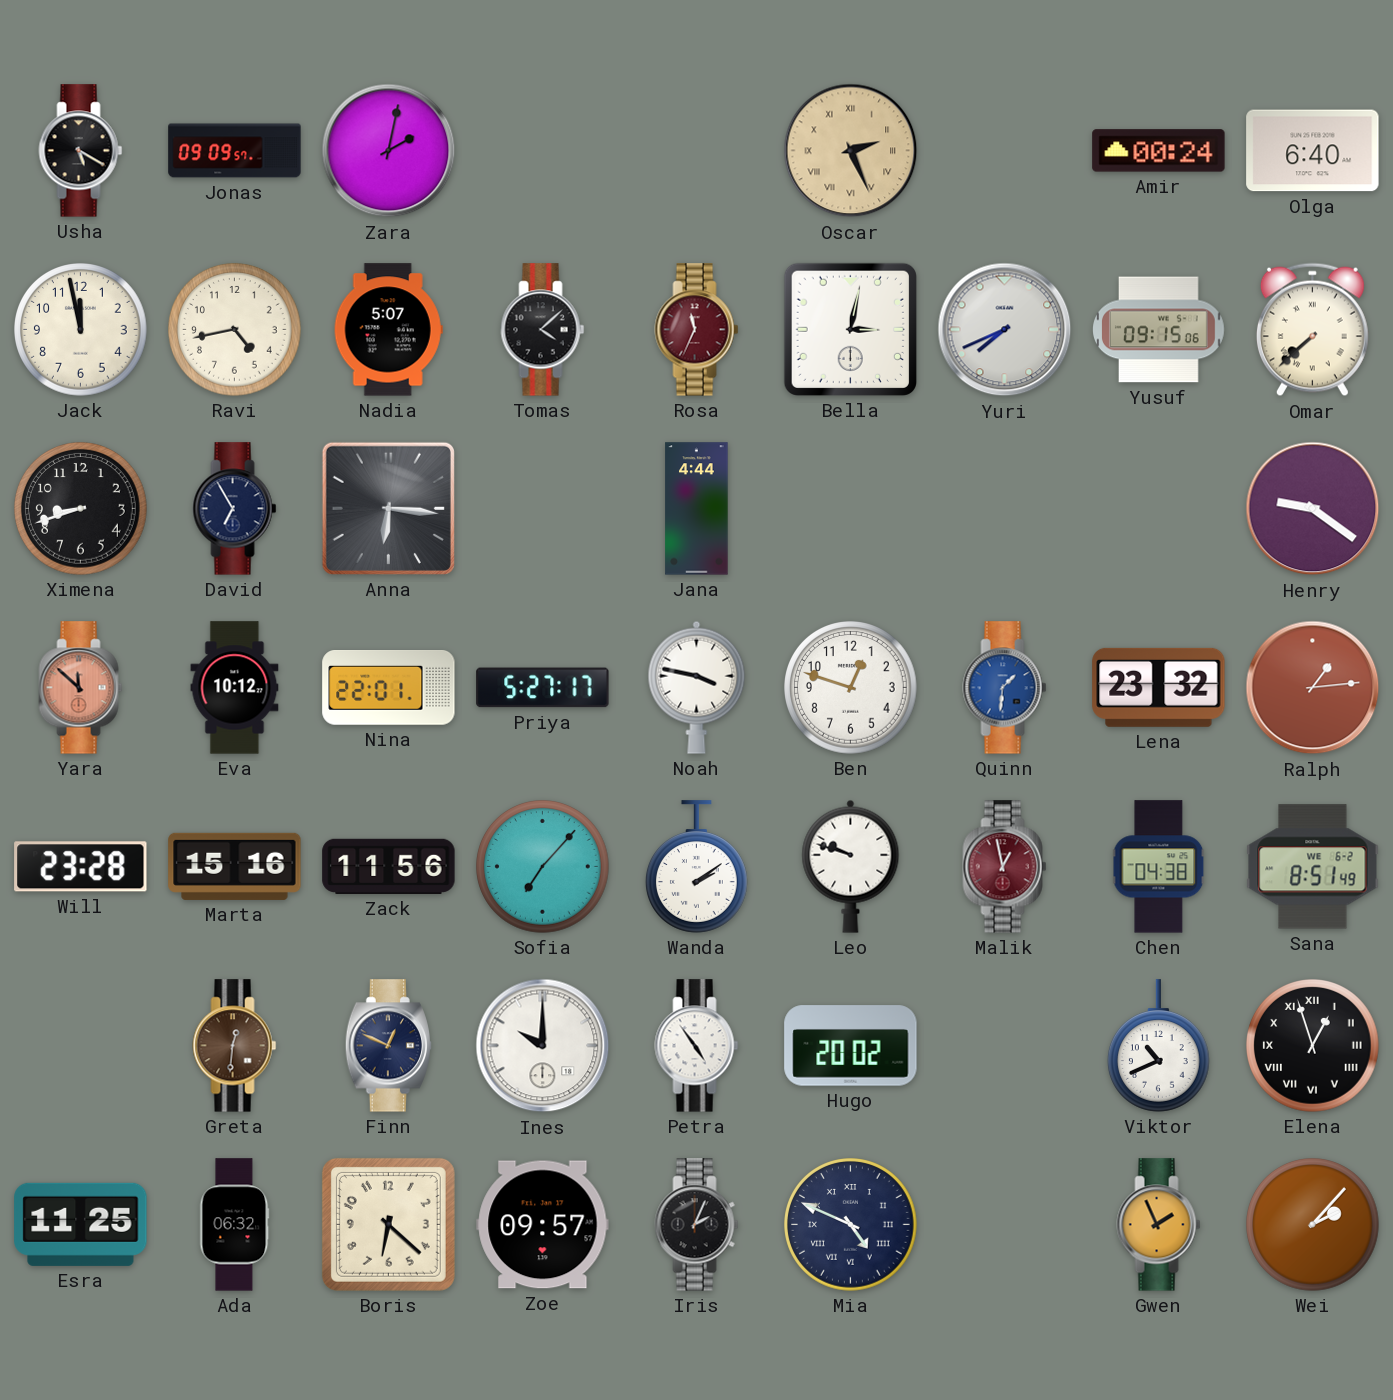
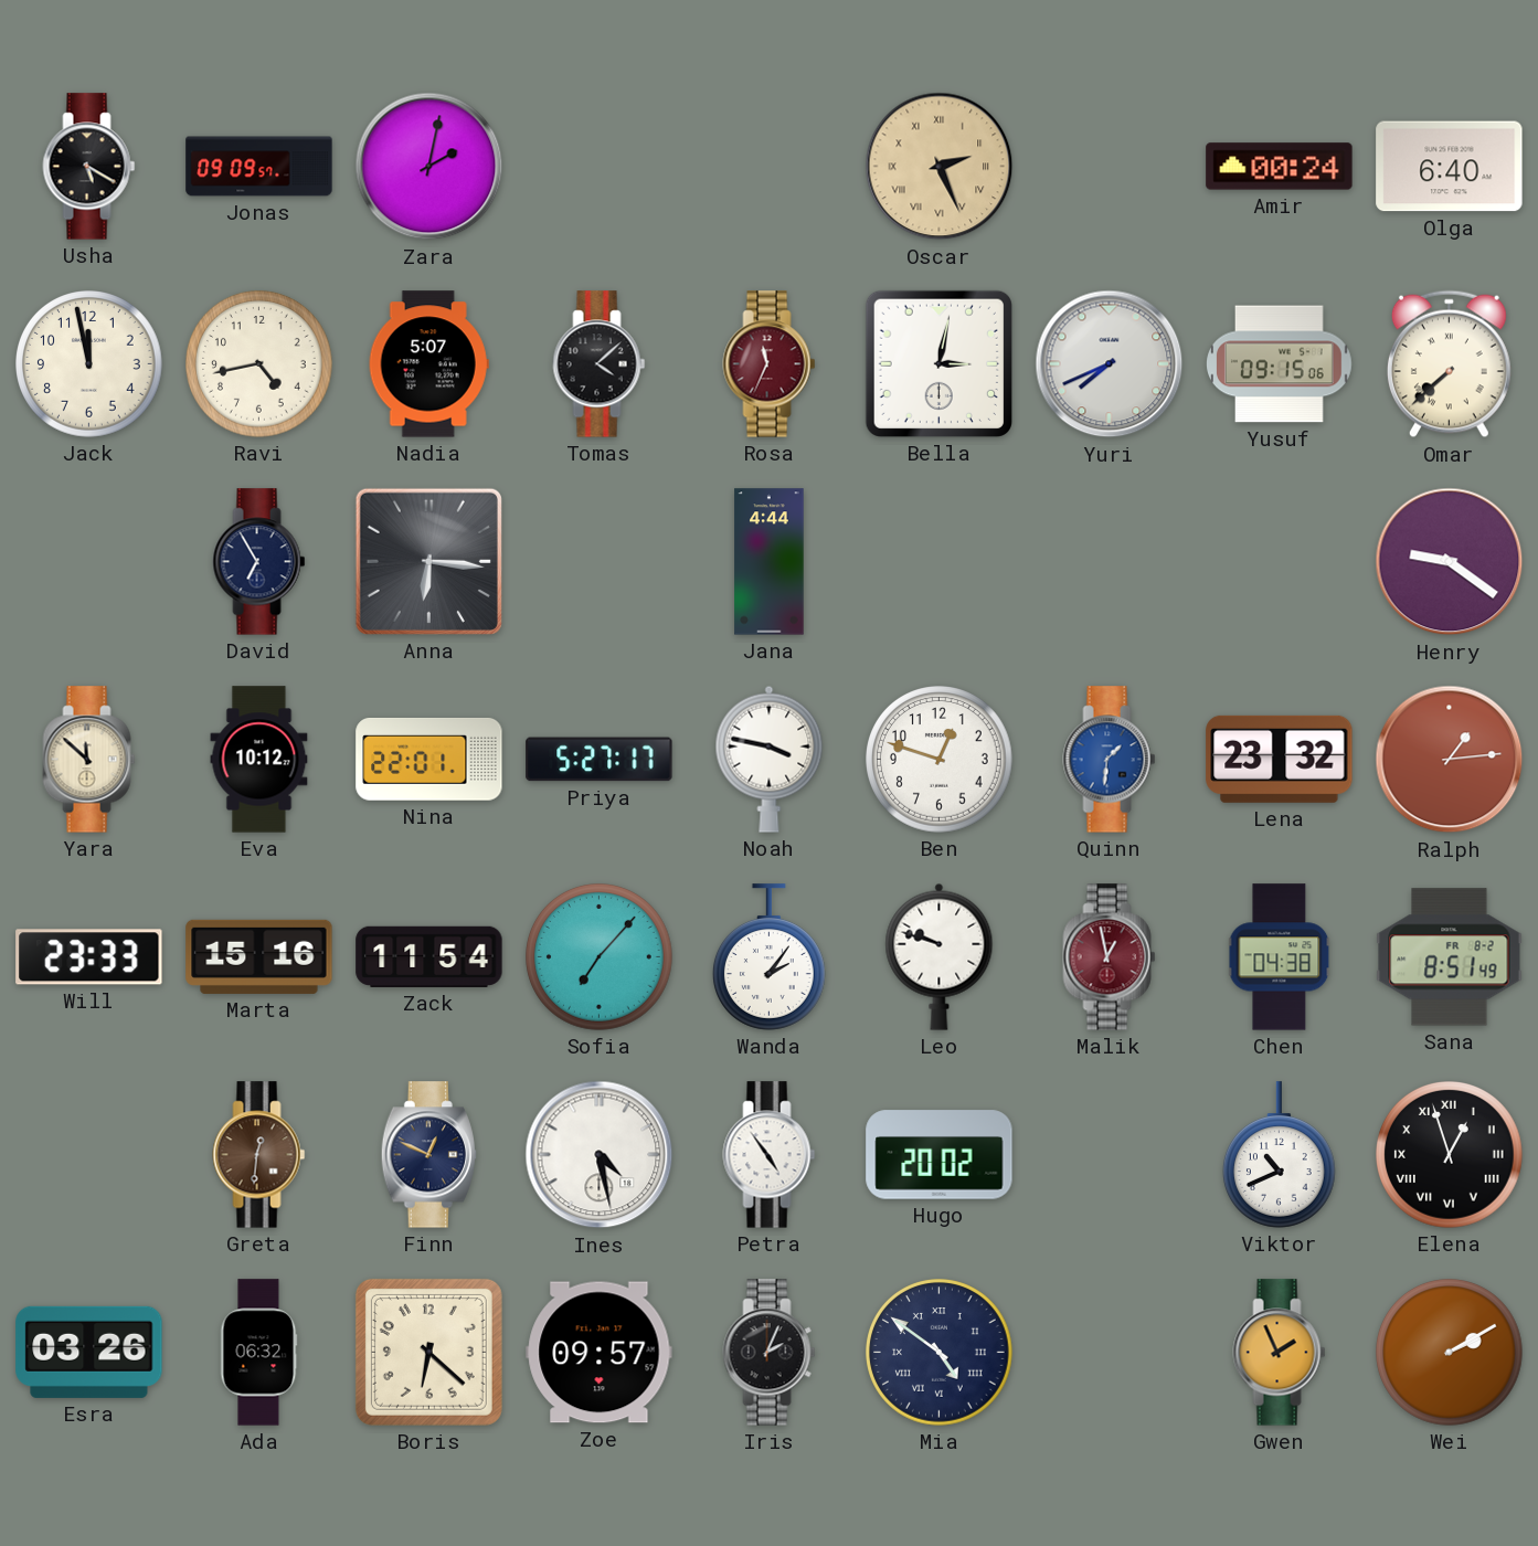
Ximena: 8:42 -> none (81, 509)
Yara dial: salmon -> cream (89, 760)
Will: 23:28 -> 23:33 (89, 957)
Zack: 11:56 -> 11:54 (429, 956)
Wanda: 2:09 -> 2:06 (768, 957)
Sana date: WE 6-2 -> FR 8-2 (1450, 957)
Ines: 10:00 -> 4:28 (600, 1155)
Esra: 11:25 -> 03:26 (89, 1352)
Mia: 4:49 -> 4:51 (940, 1353)
Wei: 2:07 -> 2:10 (1450, 1353)
